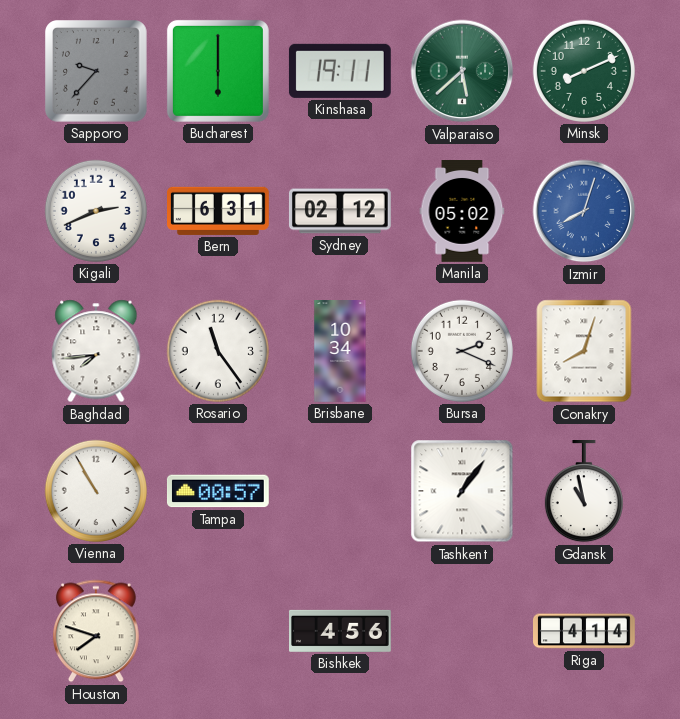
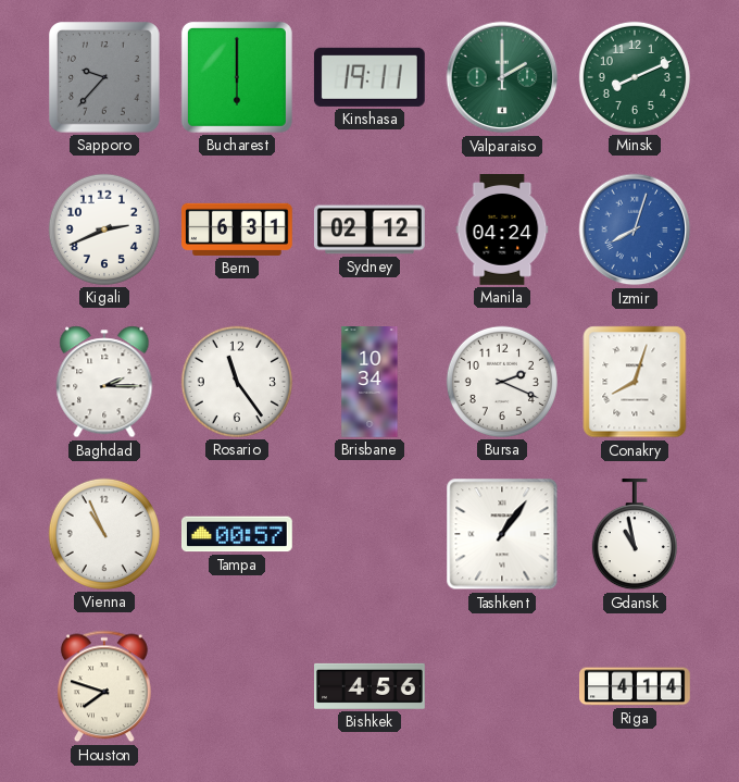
Valparaiso: 5:38 -> 2:00 (502, 77)
Manila: 05:02 -> 04:24 (502, 231)
Baghdad: 7:44 -> 2:15 (104, 382)
Vienna: 10:55 -> 10:56 (104, 534)
